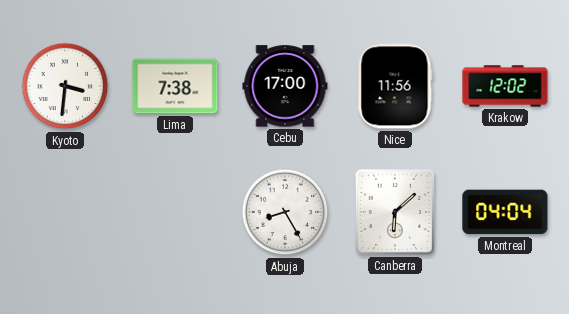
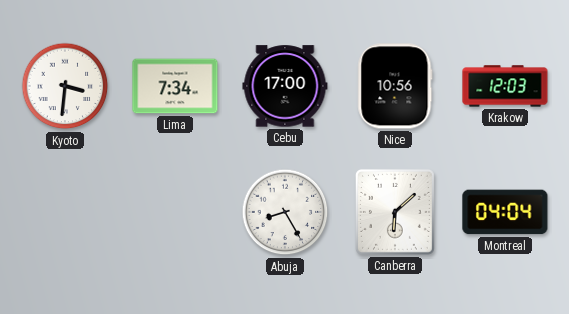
Lima: 7:38 -> 7:34 (175, 86)
Nice: 11:56 -> 10:56 (395, 86)
Krakow: 12:02 -> 12:03 (505, 86)
